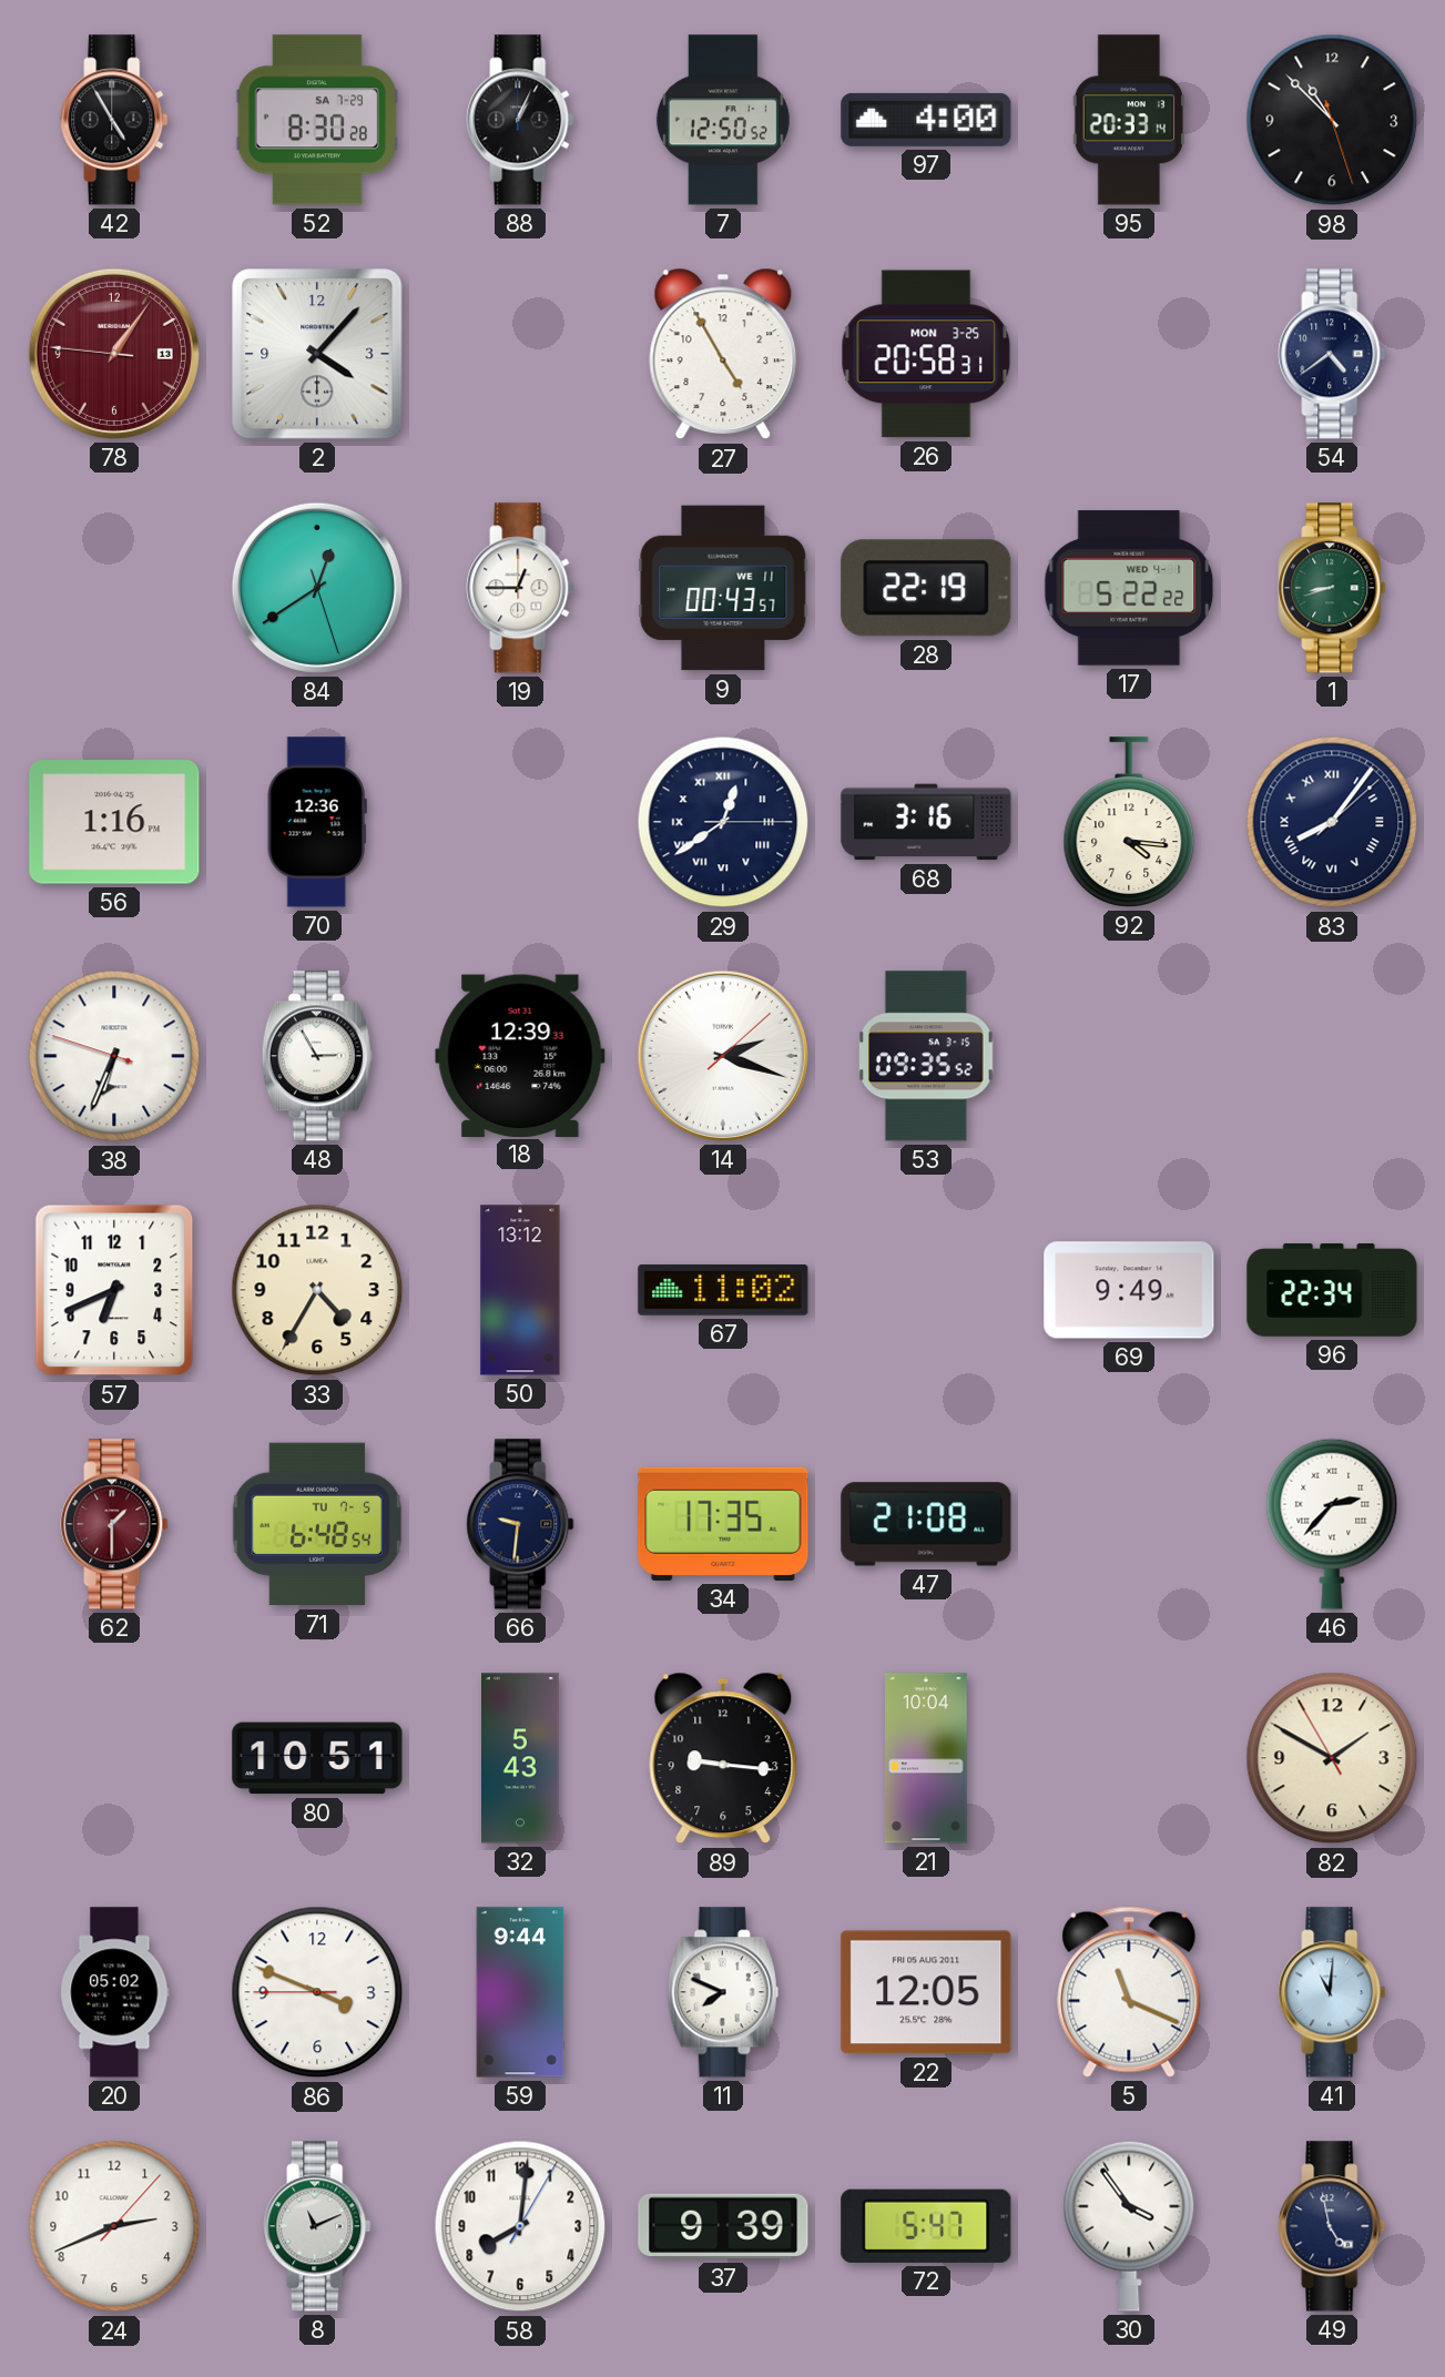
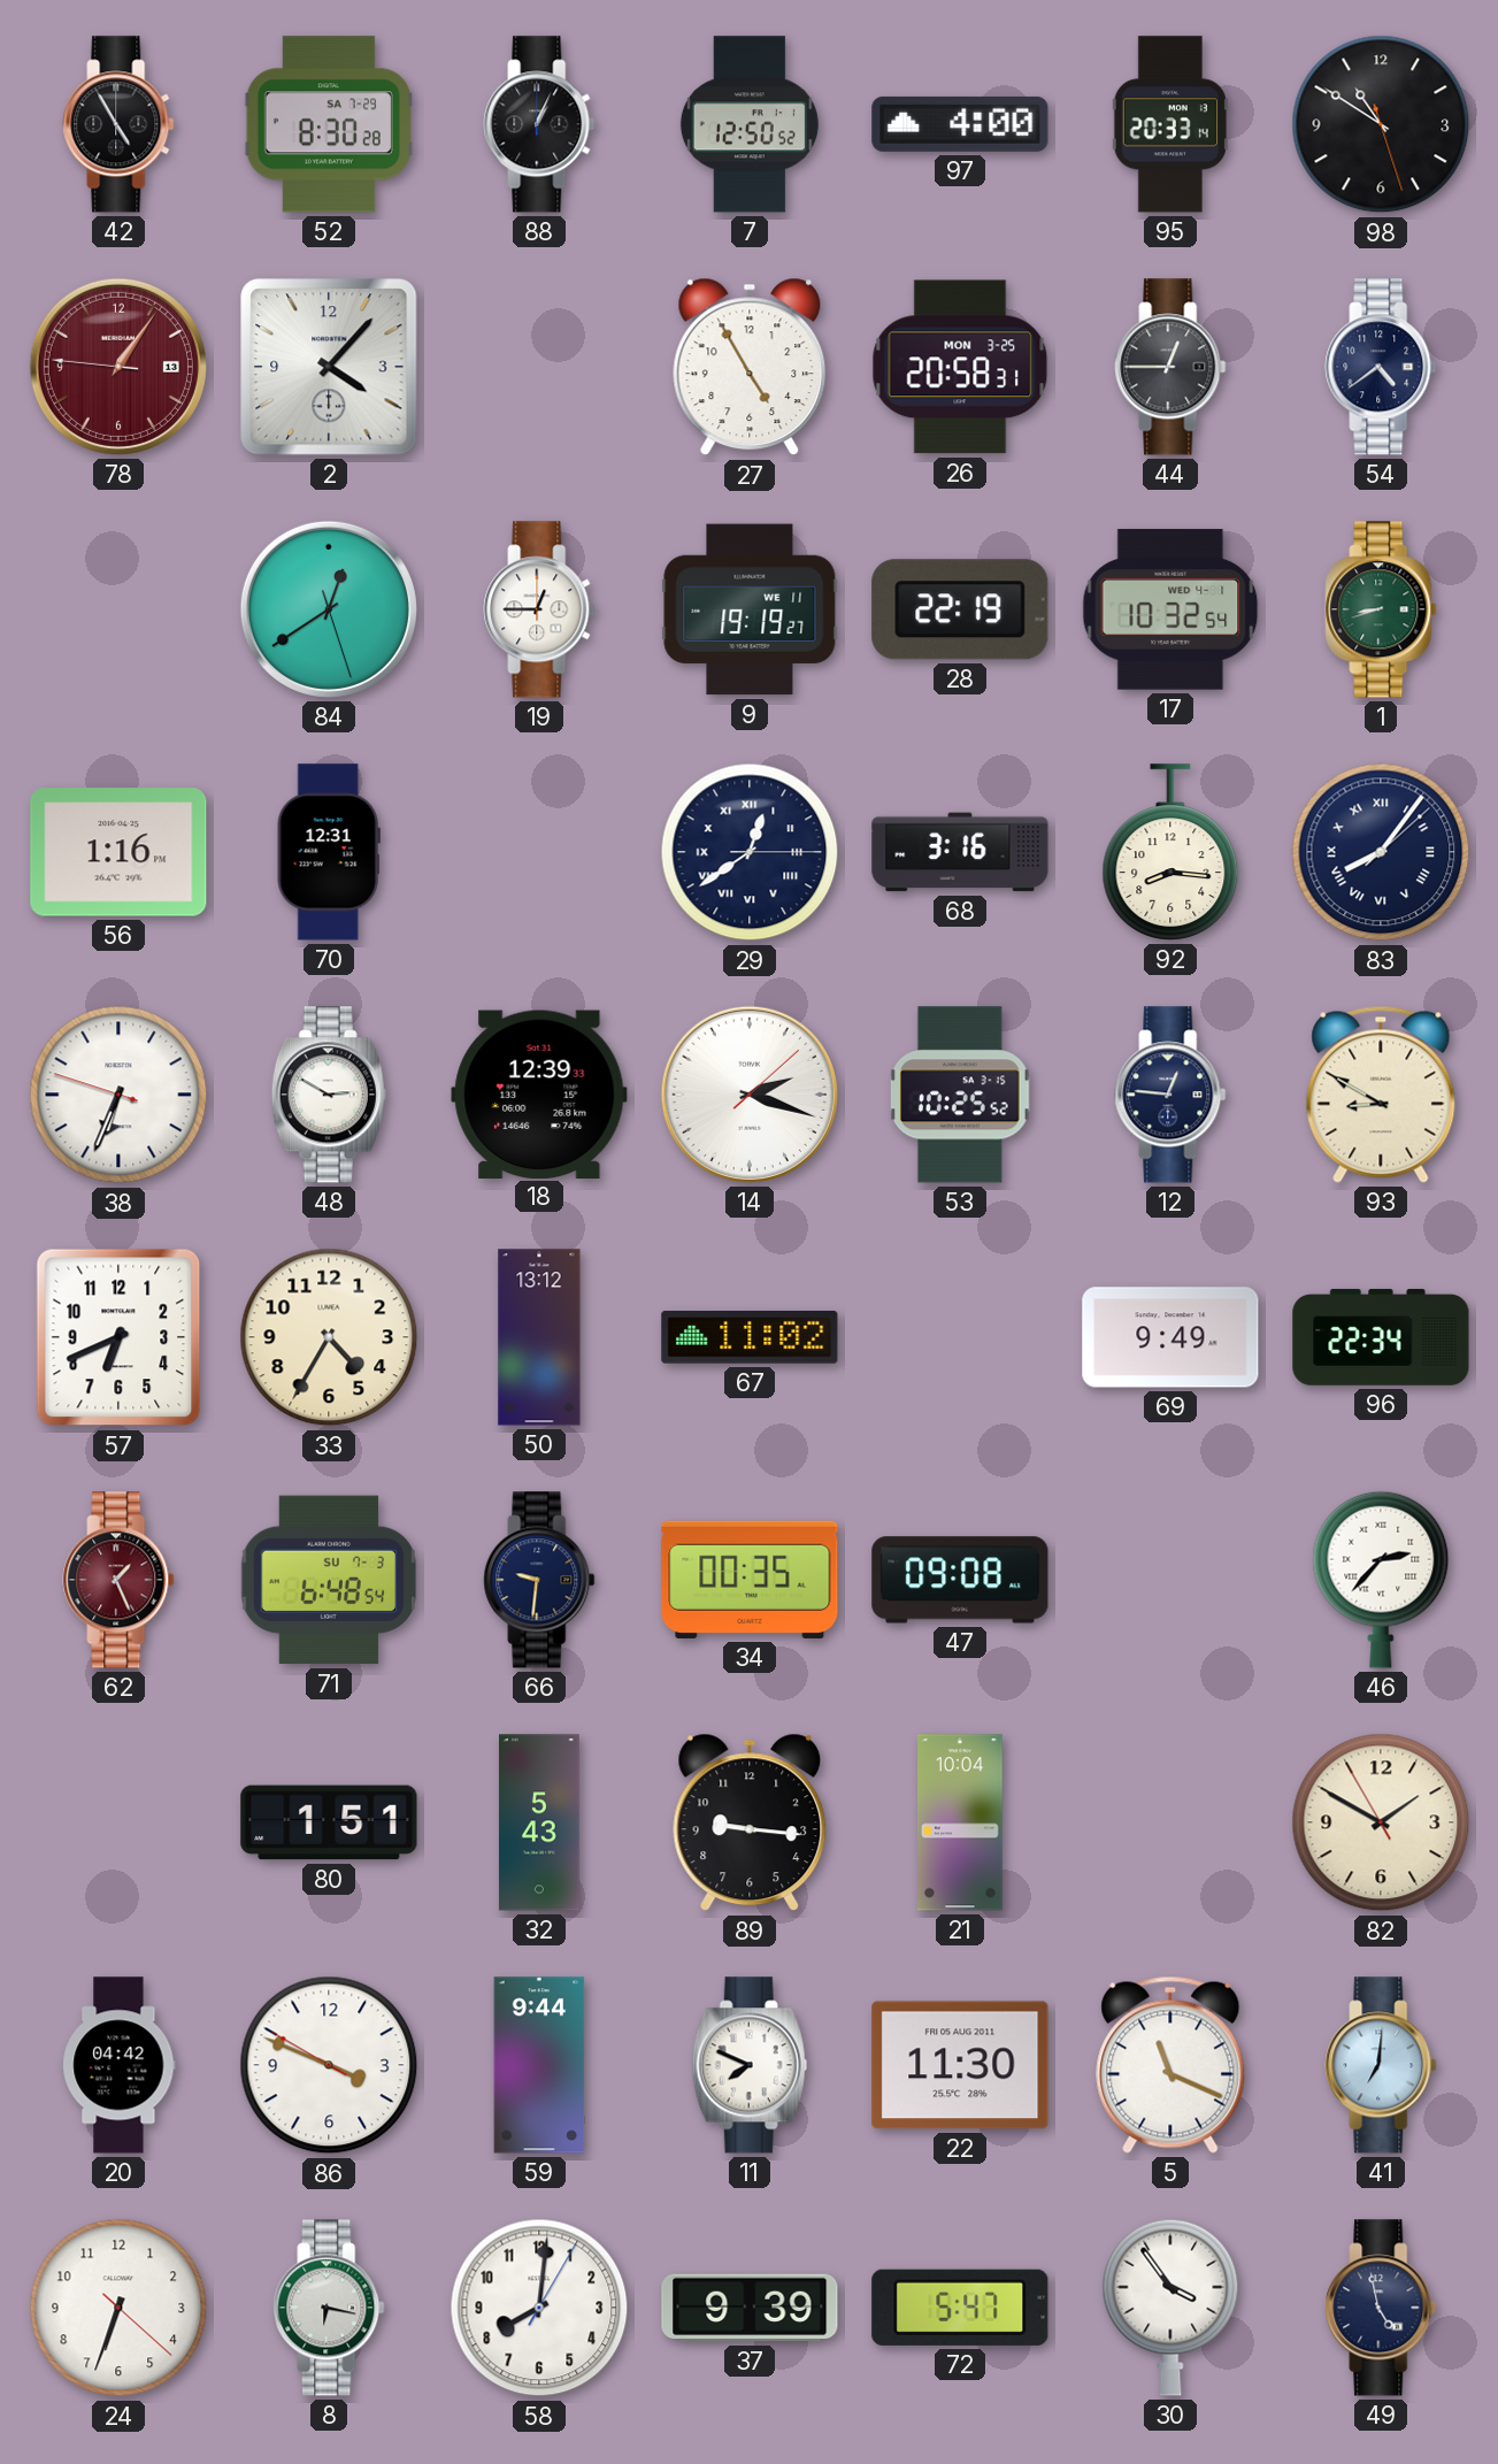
98: 10:52 -> 10:50 (1381, 124)
44: none -> 12:45 (1170, 367)
9: 00:43 -> 19:19 (750, 609)
17: 5:22 -> 10:32 (1170, 609)
70: 12:36 -> 12:31 (329, 852)
92: 4:16 -> 8:16 (1170, 852)
48: 2:55 -> 2:50 (329, 1095)
53: 09:35 -> 10:25 (961, 1095)
12: none -> 12:46 (1170, 1095)
93: none -> 8:50 (1381, 1095)
62: 1:30 -> 1:26 (118, 1580)
71 date: TU 7-5 -> SU 7-3 (329, 1580)
34: 17:35 -> 00:35 (750, 1580)
47: 21:08 -> 09:08 (960, 1580)
80: 10:51 -> 1:51 (329, 1822)
20: 05:02 -> 04:42 (118, 2065)
86: 3:48:45 -> 3:48:50 (329, 2065)
22: 12:05 -> 11:30 (960, 2065)
41: 11:01 -> 7:01 (1381, 2065)
24: 2:41 -> 6:33 (118, 2308)
8: 11:11 -> 6:17 (329, 2308)
